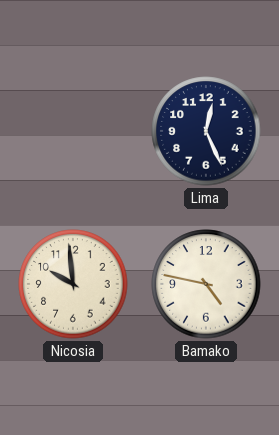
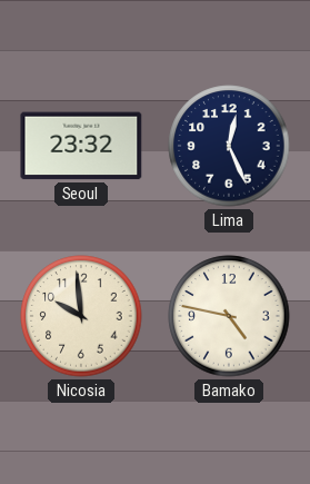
Seoul: none -> 23:32 (81, 146)
